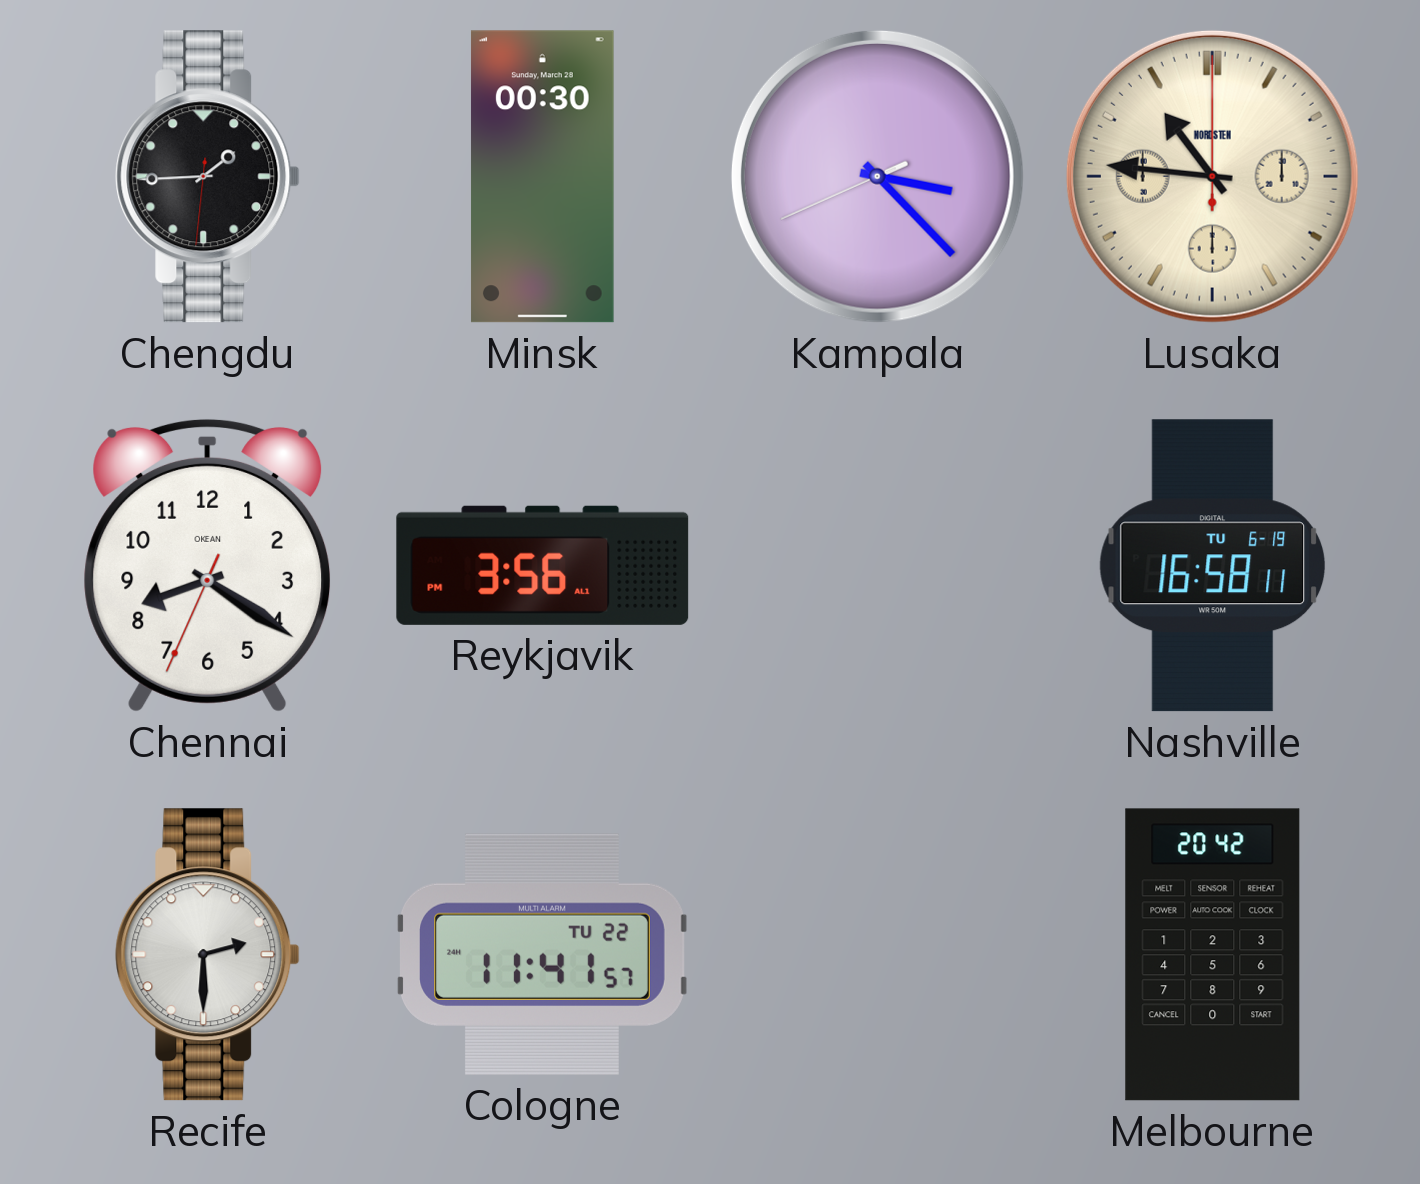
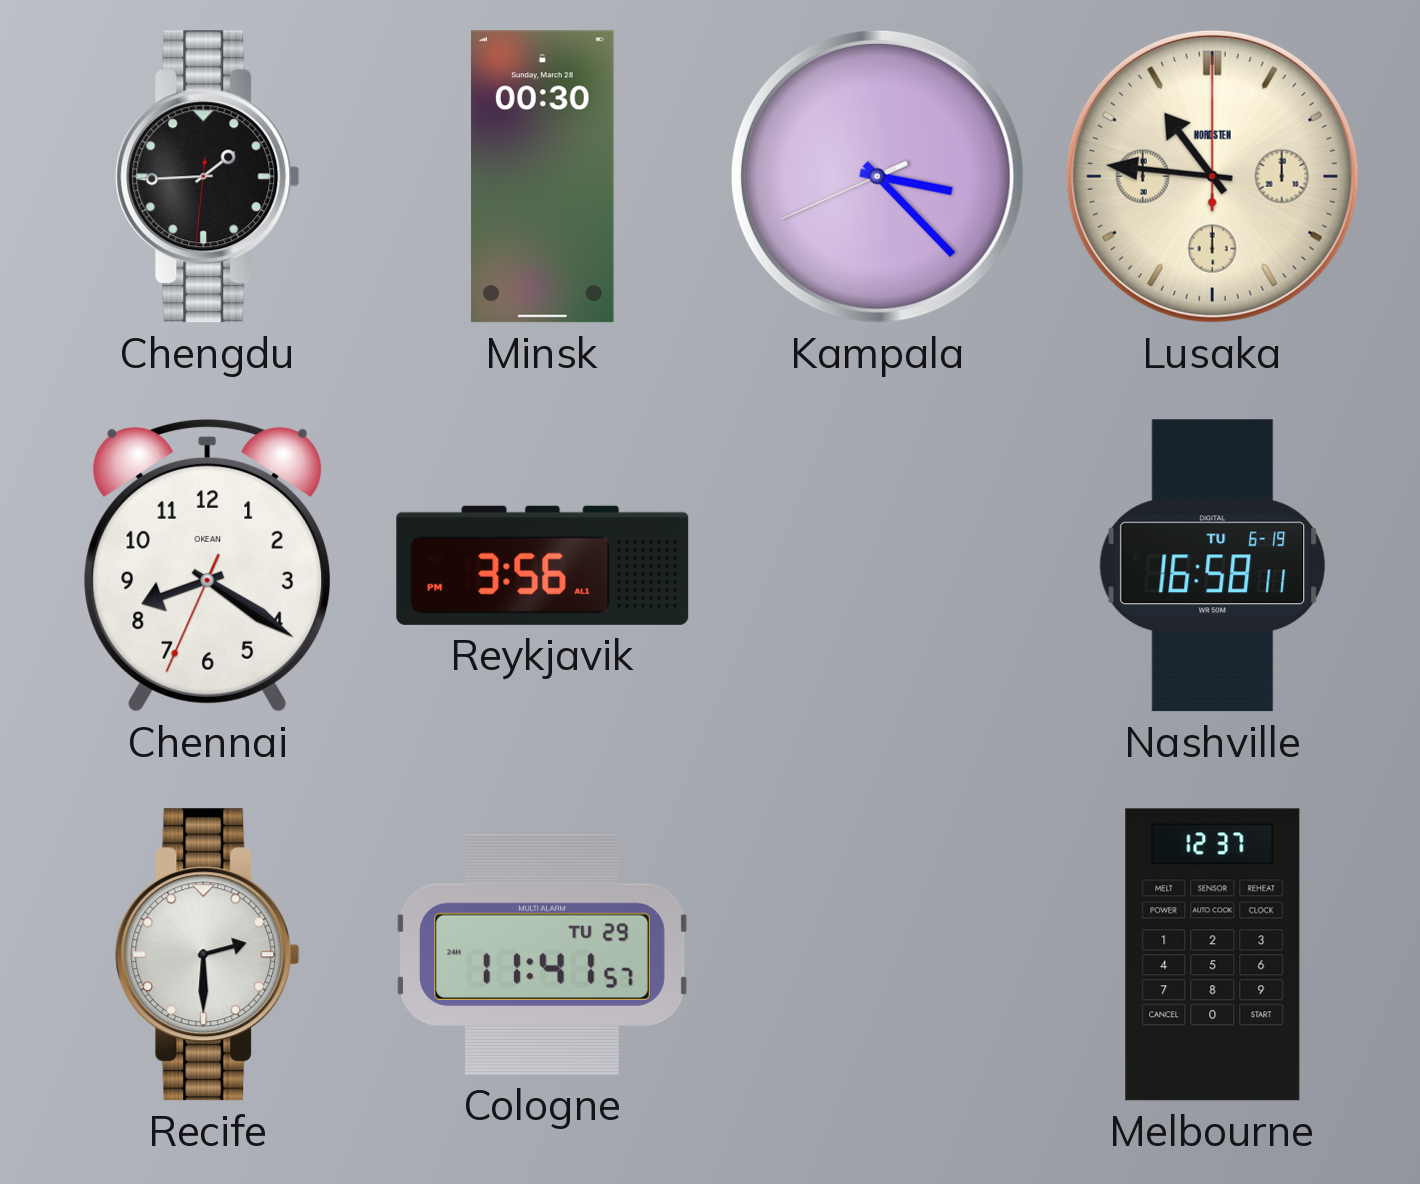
Cologne date: TU 22 -> TU 29 (543, 954)
Melbourne: 20:42 -> 12:37 (1213, 955)
